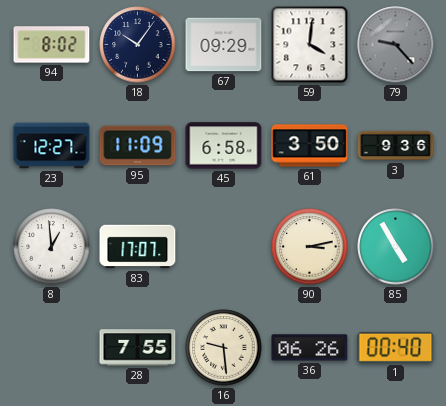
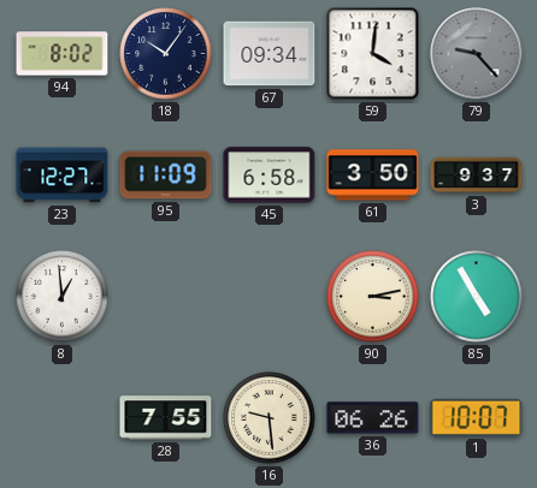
67: 09:29 -> 09:34 (270, 54)
3: 9:36 -> 9:37 (477, 175)
83: 17:07 -> none (138, 247)
1: 00:40 -> 10:07 (477, 417)
